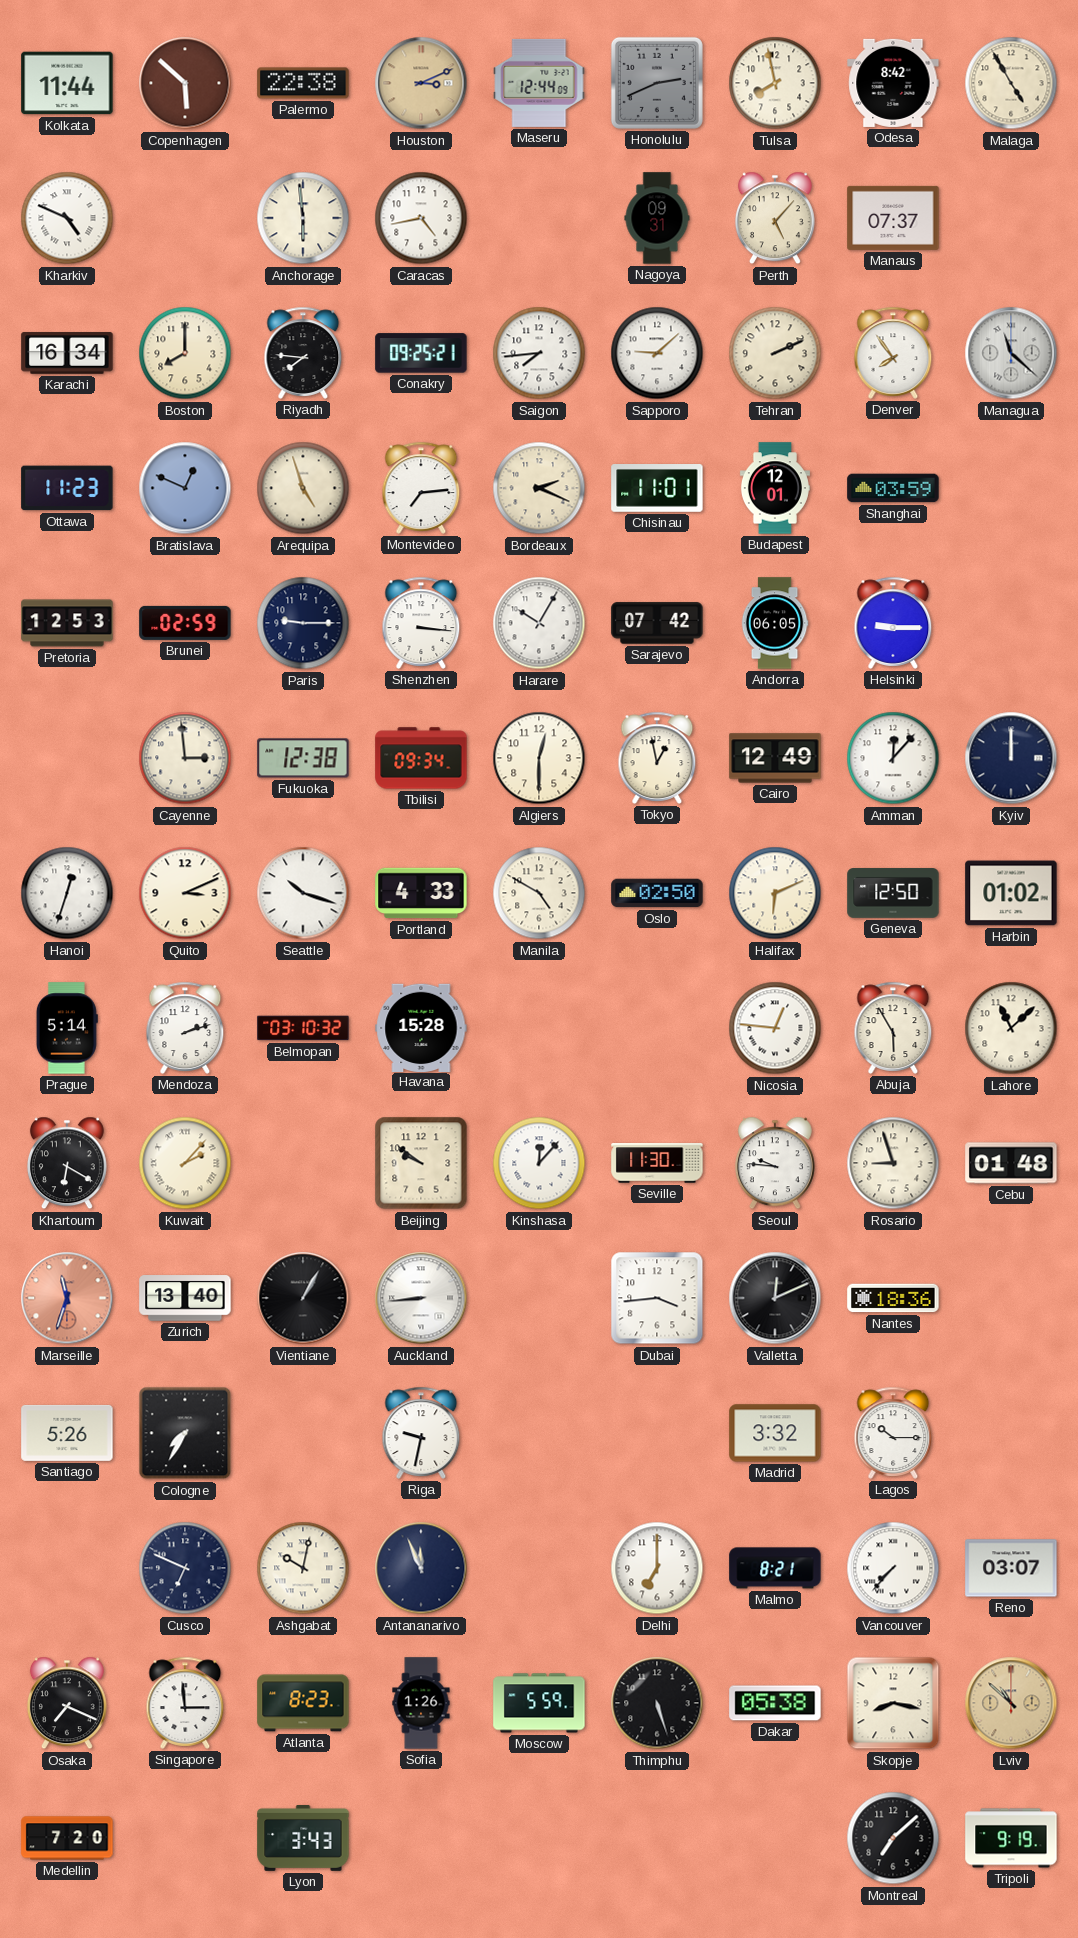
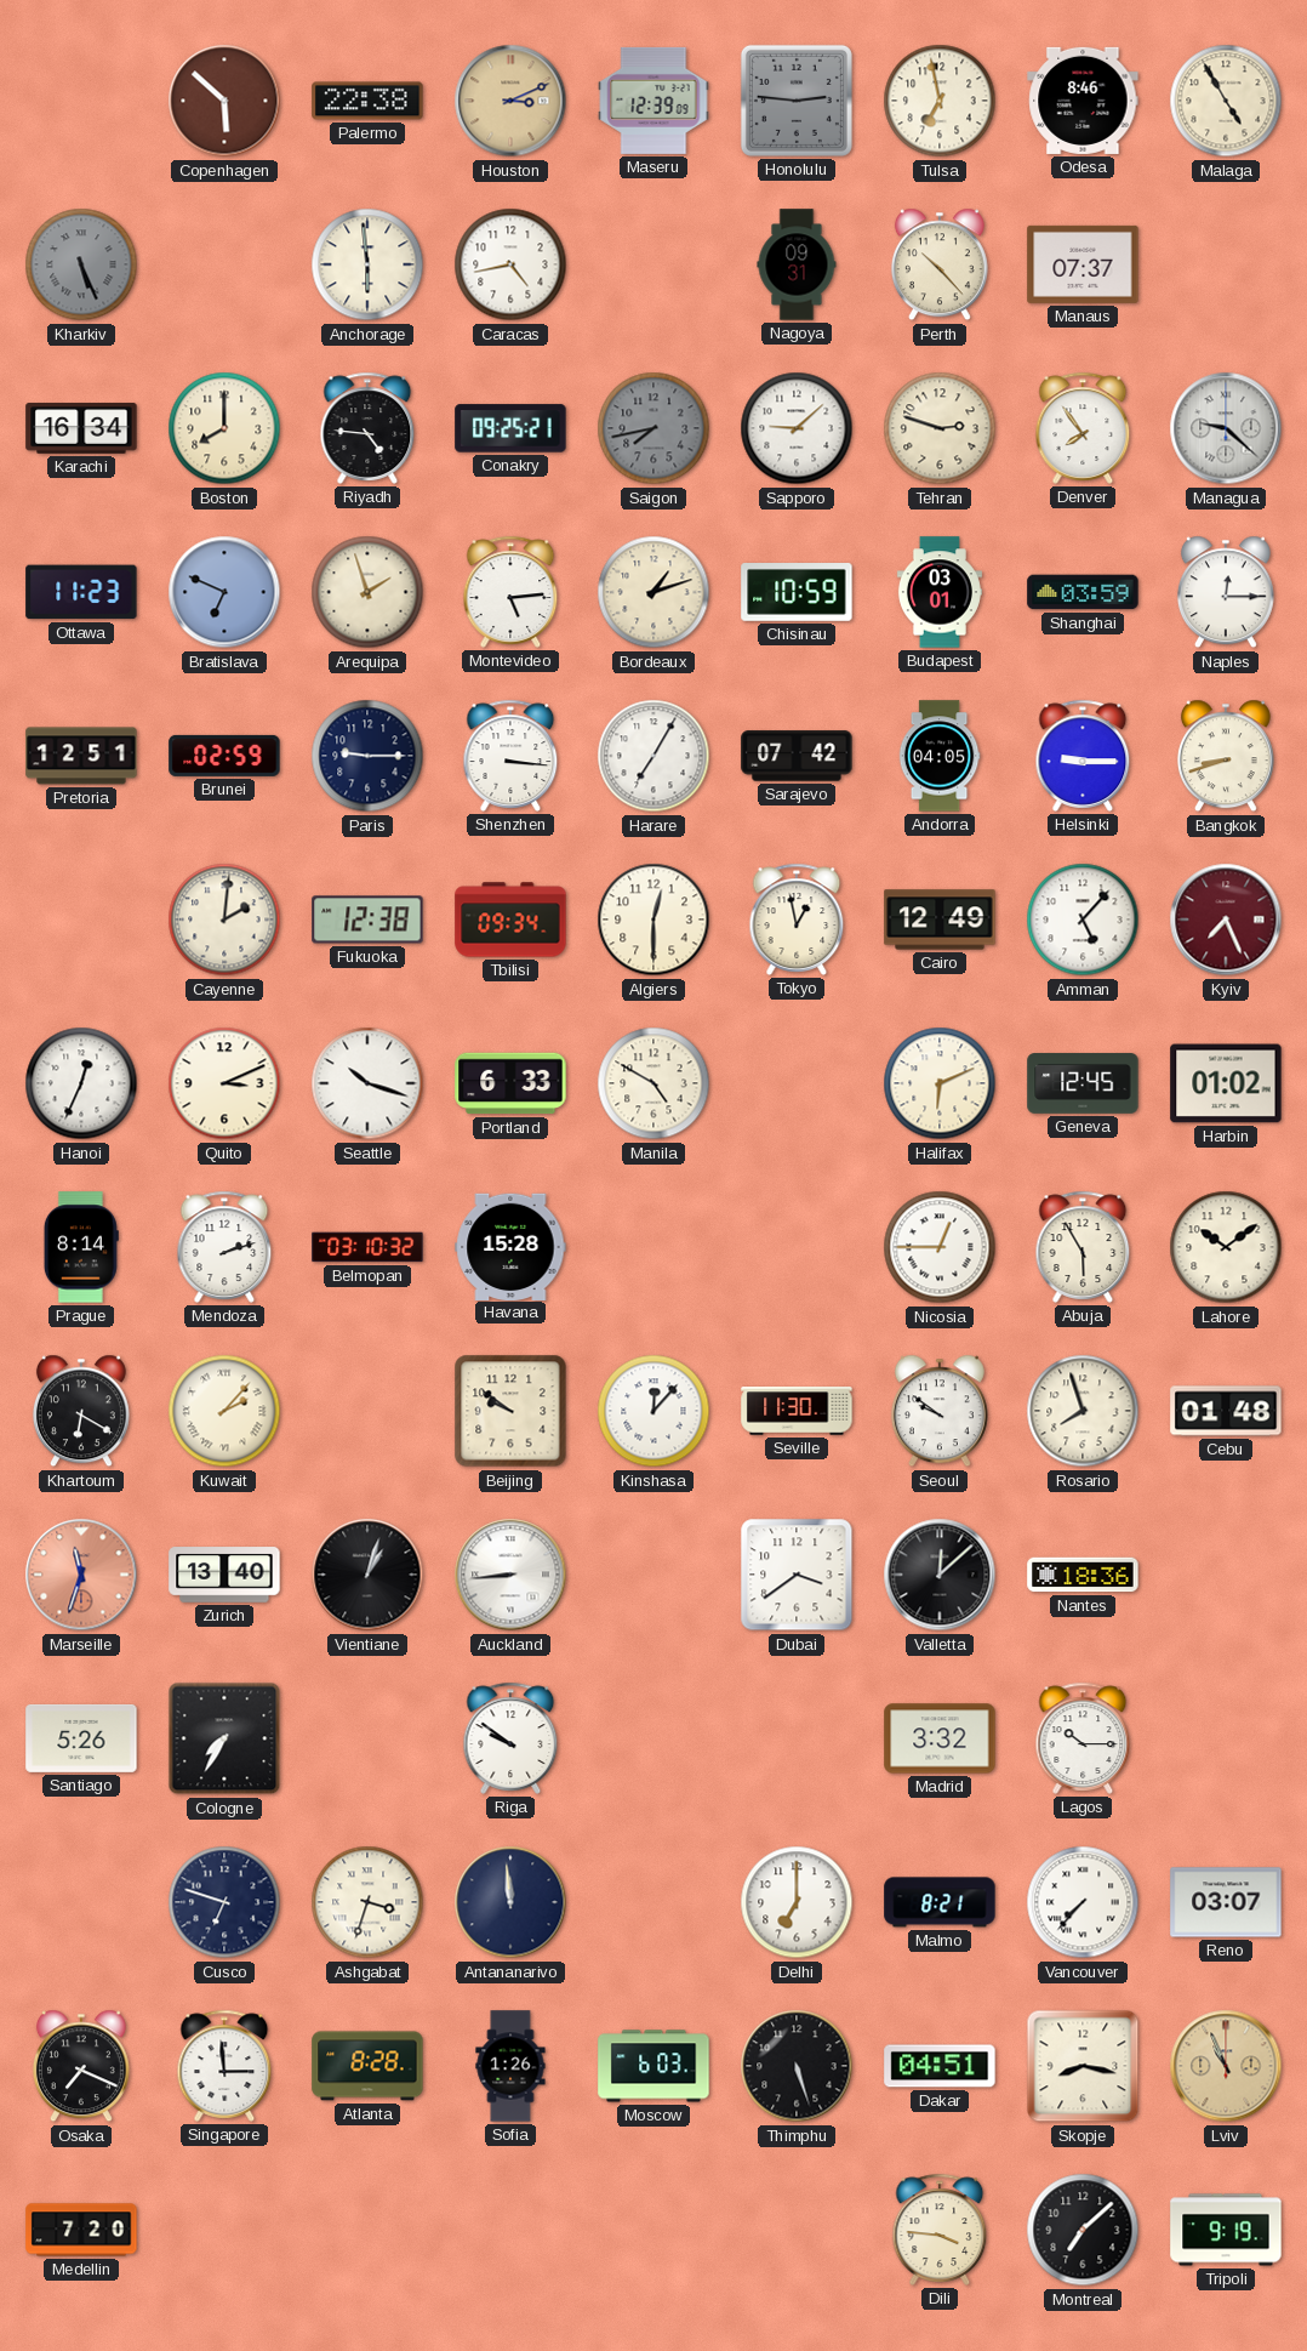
Kolkata: 11:44 -> none (67, 83)
Maseru: 12:44 -> 12:39 (653, 101)
Honolulu: 2:41 -> 2:46 (797, 101)
Tulsa: 7:58 -> 6:58 (940, 101)
Odesa: 8:42 -> 8:46 (1083, 101)
Kharkiv: 4:49 -> 5:26 (81, 264)
Kharkiv dial: white -> grey (81, 264)
Perth: 5:07 -> 10:23 (940, 264)
Riyadh: 7:46 -> 4:46 (367, 428)
Saigon: 7:44 -> 7:43 (653, 428)
Saigon dial: white -> grey (653, 428)
Tehran: 2:11 -> 2:48 (940, 428)
Managua: 11:22 -> 9:22 (1226, 428)
Bratislava: 12:49 -> 6:49 (224, 592)
Arequipa: 4:57 -> 1:57 (367, 592)
Montevideo: 7:14 -> 5:14 (510, 592)
Bordeaux: 2:19 -> 1:12 (653, 592)
Chisinau: 11:01 -> 10:59 (797, 593)
Budapest: 12:01 -> 03:01 (940, 592)
Naples: none -> 12:15 (1226, 592)
Pretoria: 12:53 -> 12:51 (81, 756)
Harare: 10:05 -> 7:05 (653, 756)
Andorra: 06:05 -> 04:05 (940, 756)
Bangkok: none -> 8:42 (1226, 756)
Cayenne: 2:59 -> 2:01 (224, 920)
Amman: 12:07 -> 5:07 (1083, 920)
Kyiv: 12:00 -> 7:26 (1226, 920)
Kyiv dial: navy -> burgundy (1226, 920)
Hanoi: 12:33 -> 12:34 (81, 1083)
Portland: 4:33 -> 6:33 (510, 1083)
Oslo: 02:50 -> none (657, 893)
Geneva: 12:50 -> 12:45 (1083, 1083)
Prague: 5:14 -> 8:14 (81, 1247)
Nicosia: 12:46 -> 12:45 (940, 1247)
Lahore: 11:08 -> 10:09 (1226, 1247)
Seoul: 9:46 -> 9:51 (940, 1411)
Rosario: 8:57 -> 7:57 (1083, 1411)
Vientiane: 1:05 -> 1:03 (367, 1575)
Dubai: 3:44 -> 3:39 (797, 1575)
Valletta: 12:11 -> 12:08 (940, 1575)
Riga: 9:32 -> 9:51 (510, 1738)
Cusco: 6:49 -> 6:48 (224, 1902)
Ashgabat: 10:02 -> 3:33 (367, 1902)
Antananarivo: 11:56 -> 11:59 (510, 1902)
Atlanta: 8:23 -> 8:28 (367, 2066)
Moscow: 5:59 -> 6:03 (653, 2066)
Dakar: 05:38 -> 04:51 (940, 2066)
Lviv: 10:52 -> 10:56 (1226, 2066)
Lyon: 3:43 -> none (303, 1839)
Dili: none -> 3:46 (940, 2230)
